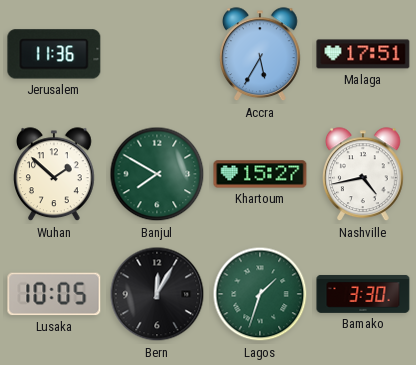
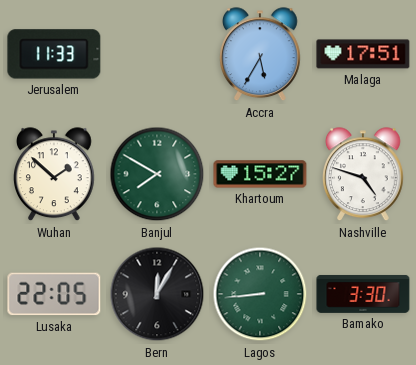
Jerusalem: 11:36 -> 11:33 (54, 54)
Nashville: 4:43 -> 4:48 (364, 175)
Lusaka: 10:05 -> 22:05 (54, 294)
Lagos: 1:33 -> 8:44 (260, 294)
